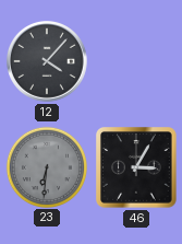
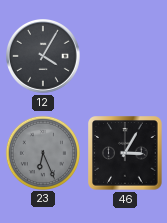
12: 4:07 -> 4:05 (44, 57)
23: 6:31 -> 6:26 (42, 152)
